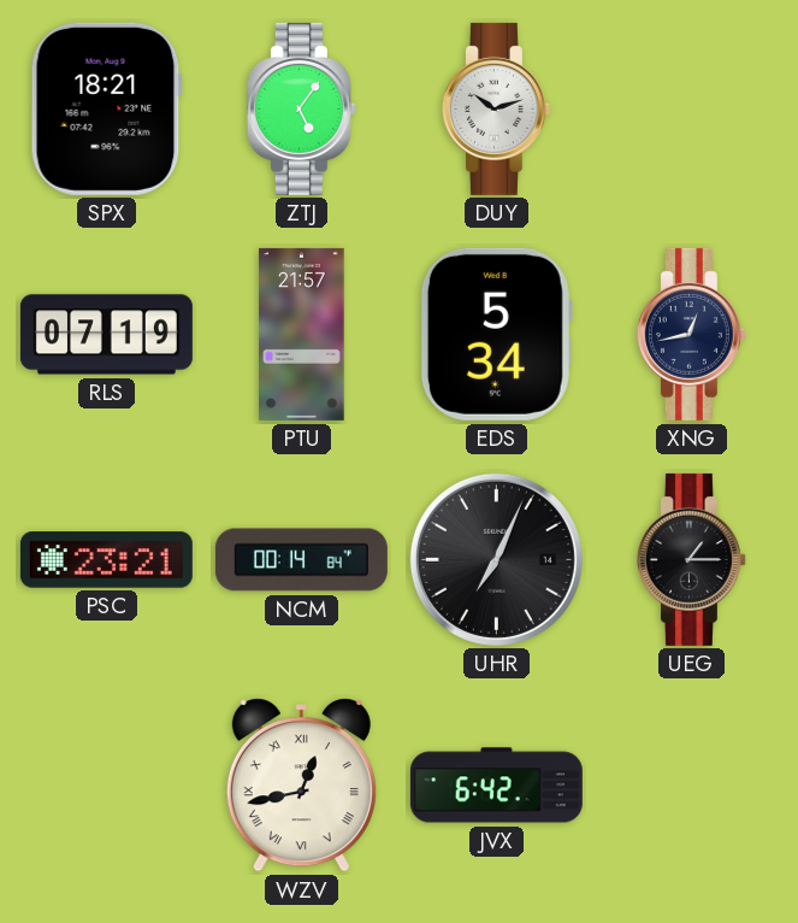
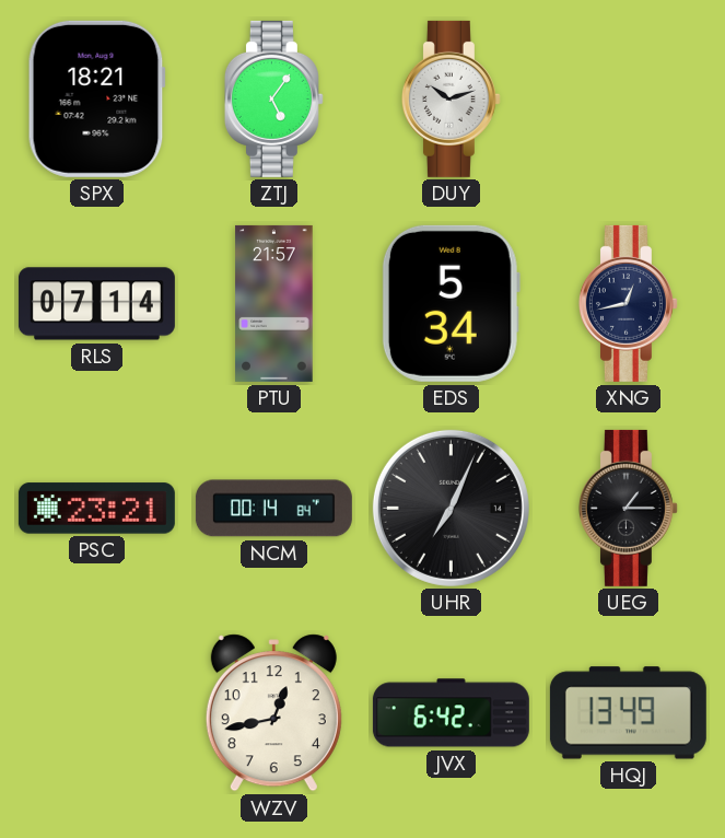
RLS: 07:19 -> 07:14 (96, 304)
WZV numerals: Roman -> Arabic (273, 713)
HQJ: none -> 13:49 (628, 713)
